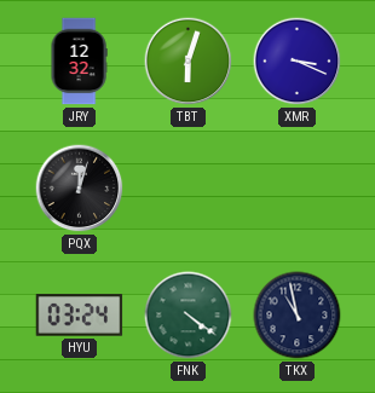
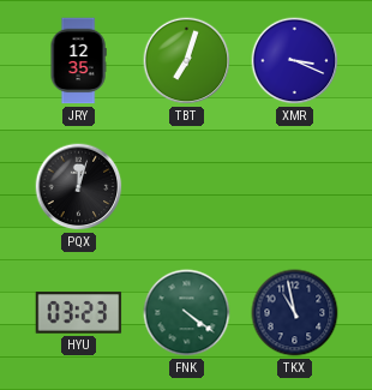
JRY: 12:32 -> 12:35 (78, 61)
TBT: 6:03 -> 7:03 (187, 61)
HYU: 03:24 -> 03:23 (79, 313)
